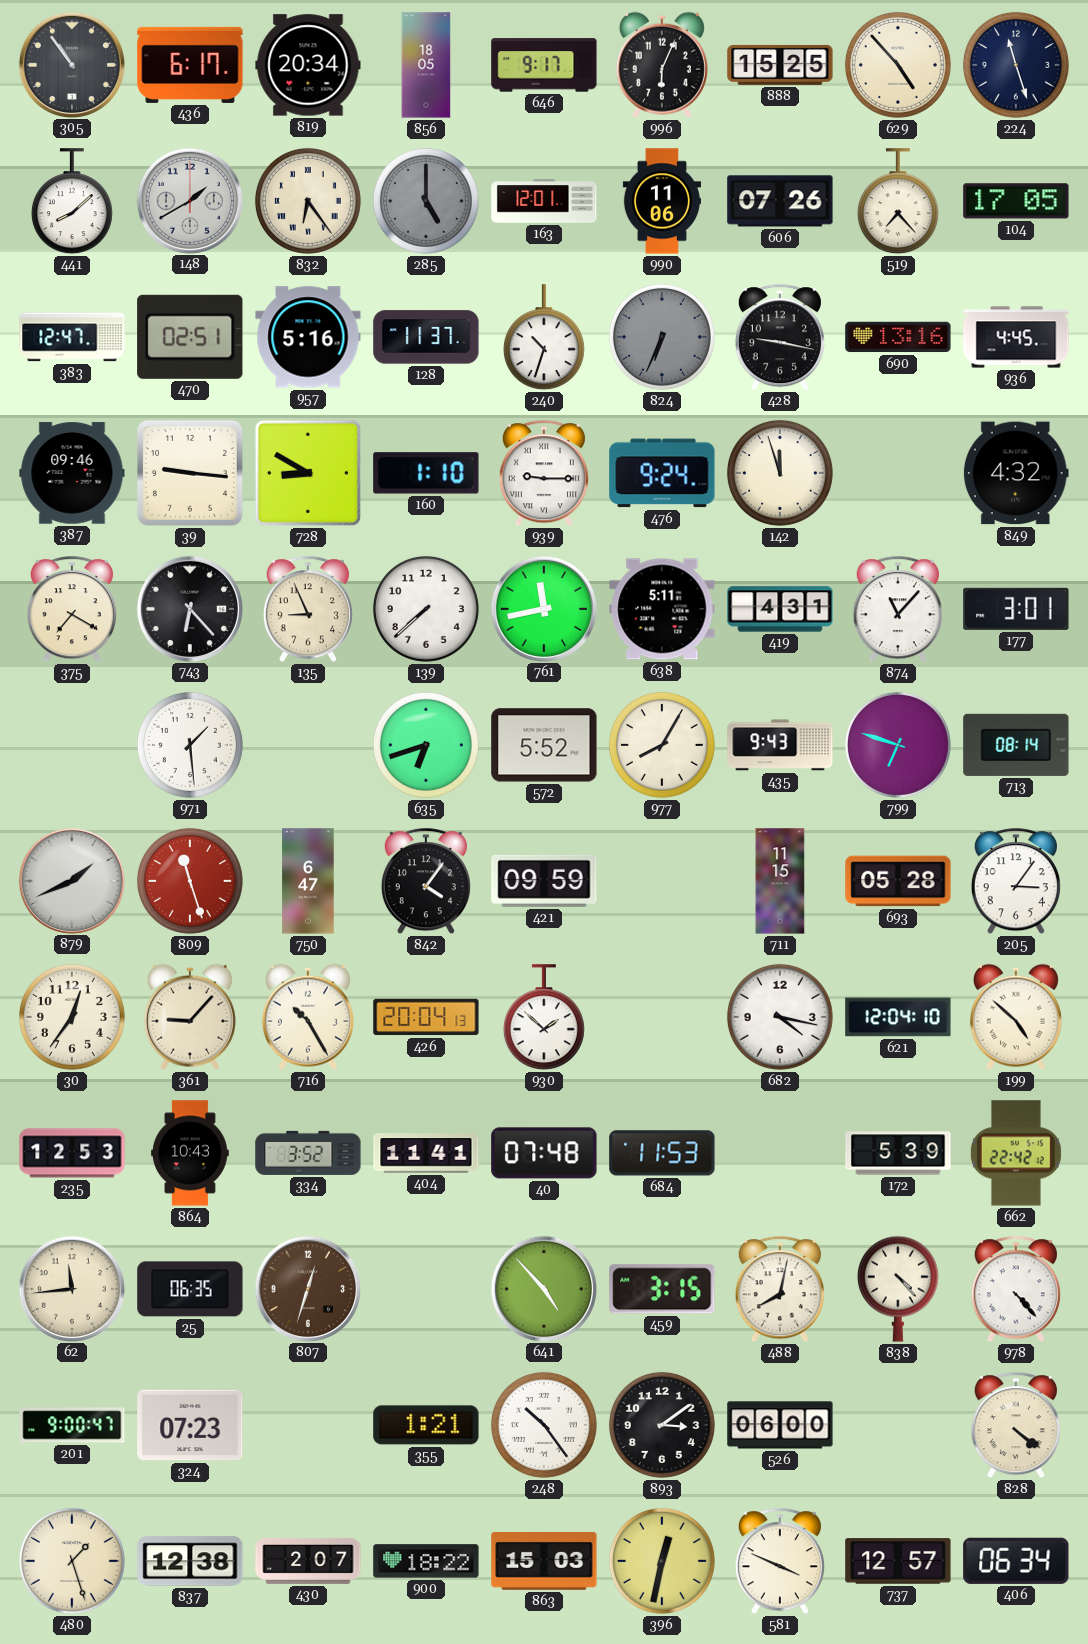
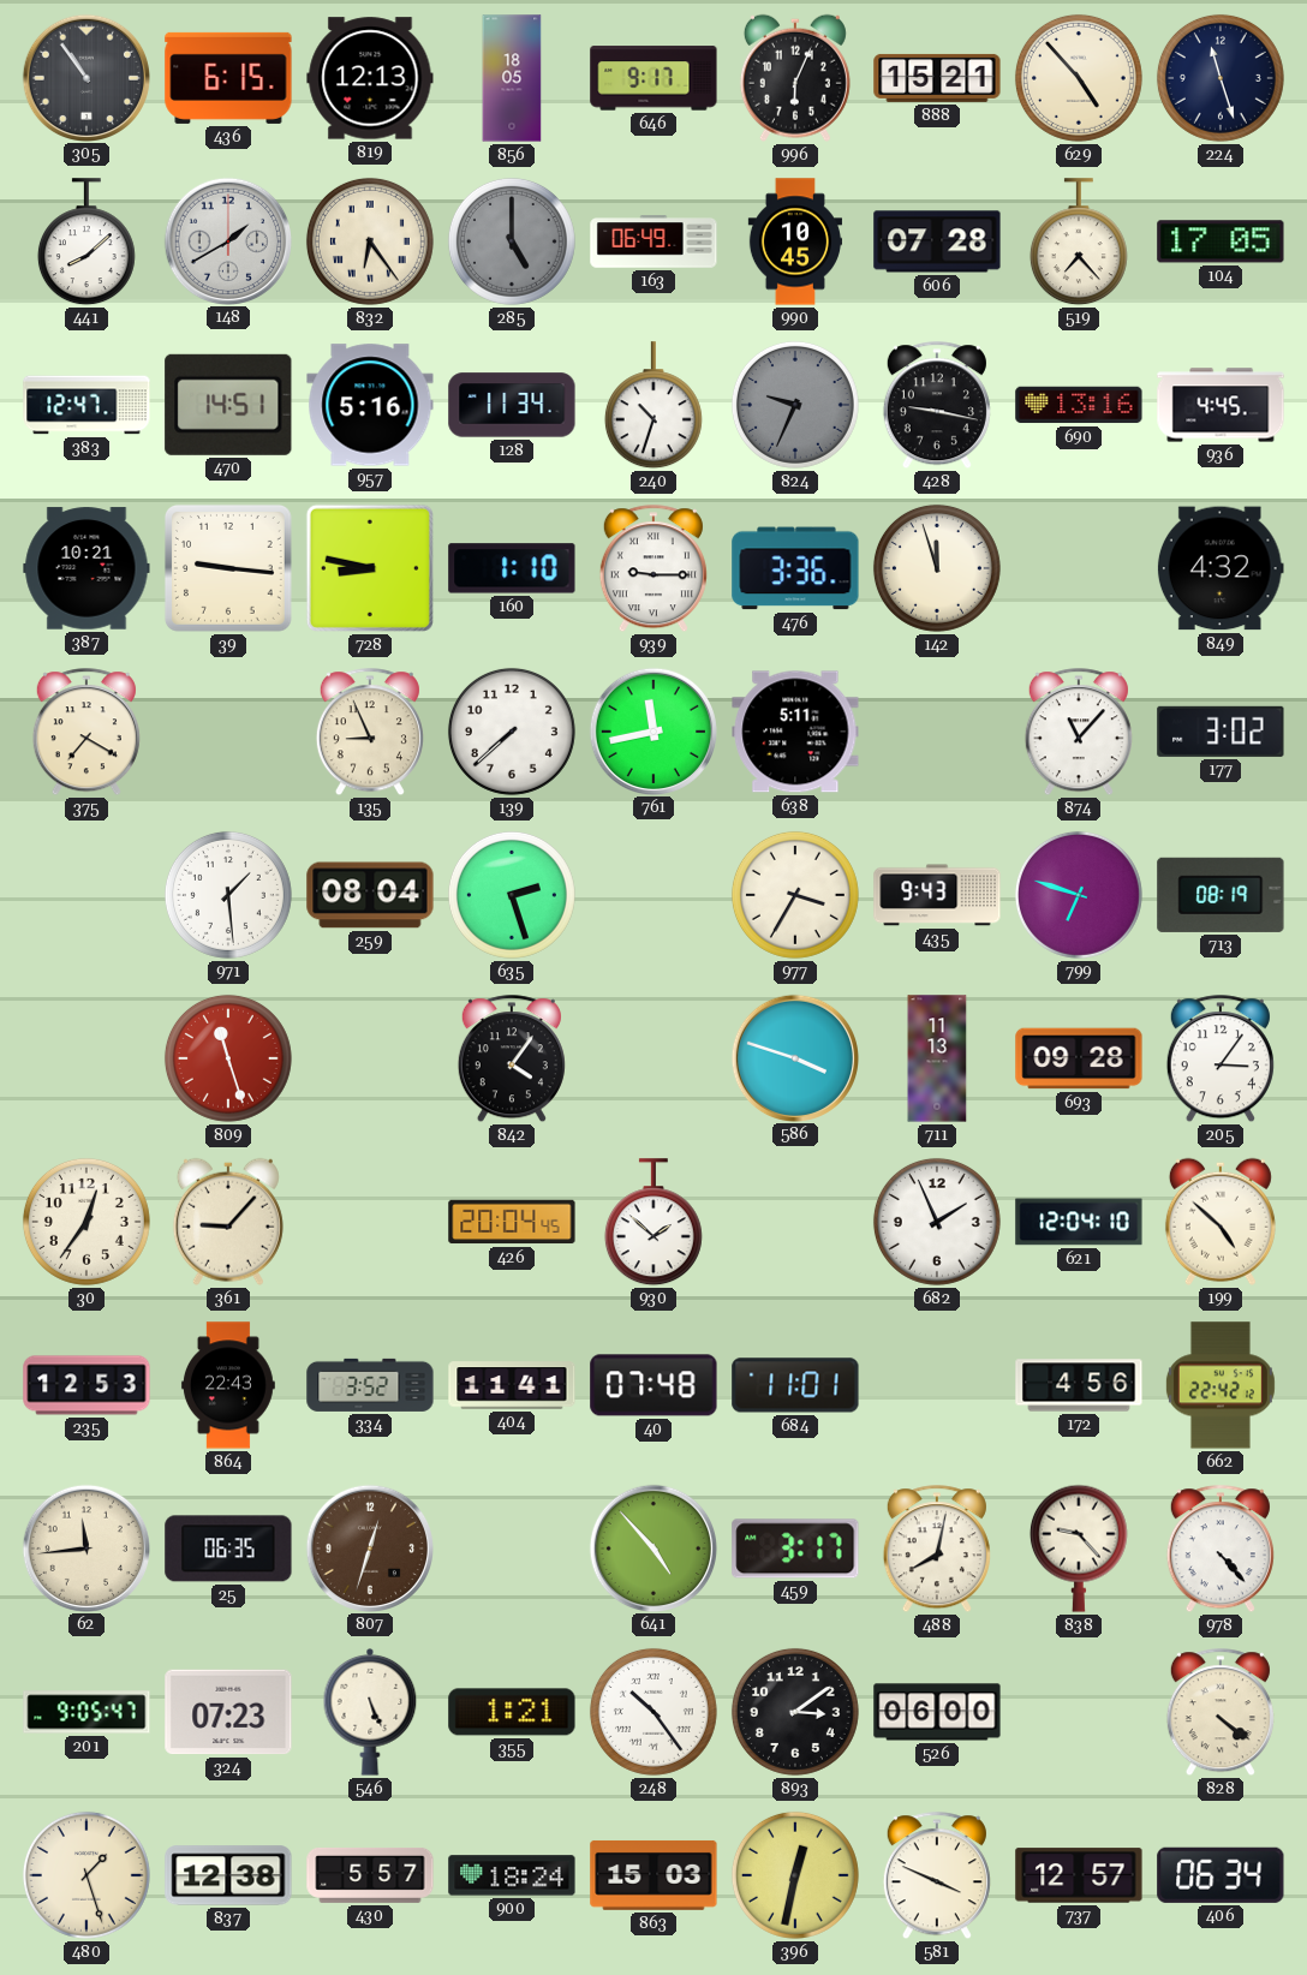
436: 6:17 -> 6:15 (228, 78)
819: 20:34 -> 12:13 (370, 78)
888: 15:25 -> 15:21 (937, 78)
163: 12:01 -> 06:49 (653, 241)
990: 11:06 -> 10:45 (794, 241)
606: 07:26 -> 07:28 (937, 241)
470: 02:51 -> 14:51 (228, 405)
128: 11:37 -> 11:34 (512, 405)
824: 6:34 -> 9:34 (795, 405)
387: 09:46 -> 10:21 (86, 568)
728: 8:50 -> 8:47 (370, 568)
476: 9:24 -> 3:36 (795, 568)
743: 6:23 -> none (189, 608)
419: 4:31 -> none (780, 609)
177: 3:01 -> 3:02 (1221, 732)
259: none -> 08:04 (370, 895)
635: 6:42 -> 2:27 (512, 895)
572: 5:52 -> none (544, 745)
977: 8:05 -> 3:35 (795, 895)
713: 08:14 -> 08:19 (1221, 895)
879: 1:41 -> none (71, 880)
750: 6:47 -> none (308, 881)
421: 09:59 -> none (544, 881)
586: none -> 3:48 (794, 1057)
711: 11:15 -> 11:13 (937, 1058)
693: 05:28 -> 09:28 (1079, 1058)
716: 10:25 -> none (308, 1017)
426: 20:04:13 -> 20:04:45 (512, 1222)
682: 4:17 -> 1:56 (937, 1222)
864: 10:43 -> 22:43 (228, 1385)
684: 11:53 -> 11:01 (795, 1385)
172: 5:39 -> 4:56 (1079, 1385)
459: 3:15 -> 3:17 (795, 1549)
838: 4:23 -> 9:23 (1079, 1549)
201: 9:00 -> 9:05 (86, 1712)
546: none -> 5:26 (370, 1712)
430: 2:07 -> 5:57 (370, 1875)
900: 18:22 -> 18:24 (512, 1875)
